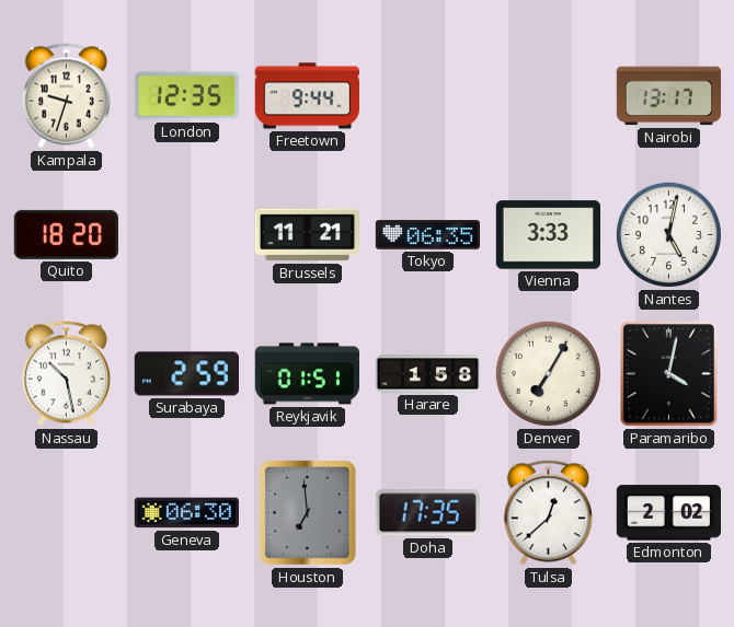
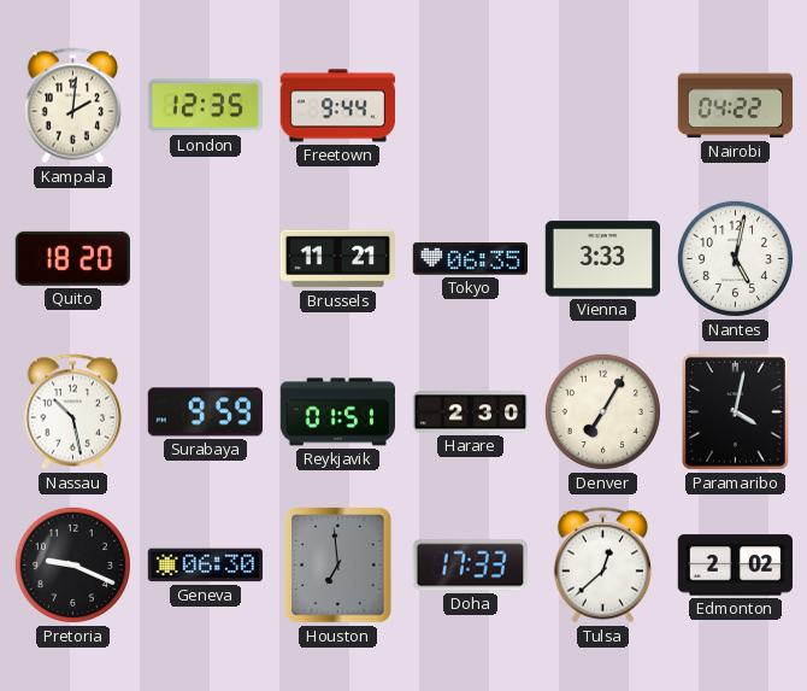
Kampala: 9:33 -> 2:01 (72, 106)
Nairobi: 13:17 -> 04:22 (736, 106)
Surabaya: 2:59 -> 9:59 (205, 412)
Harare: 1:58 -> 2:30 (471, 412)
Pretoria: none -> 9:19 (72, 564)
Doha: 17:35 -> 17:33 (470, 566)
